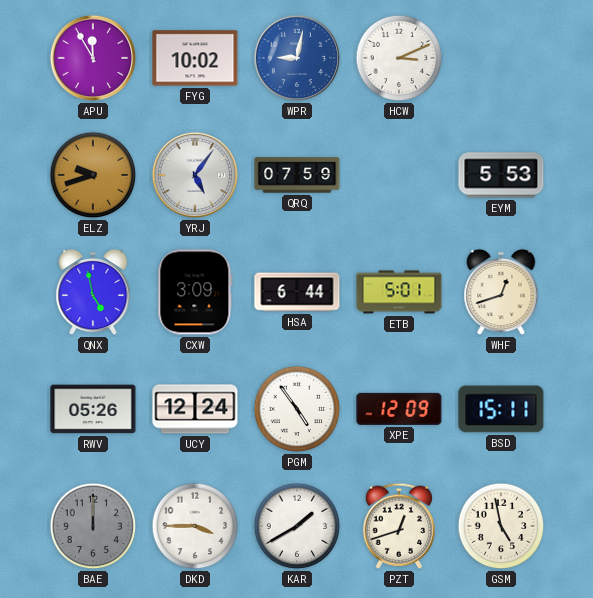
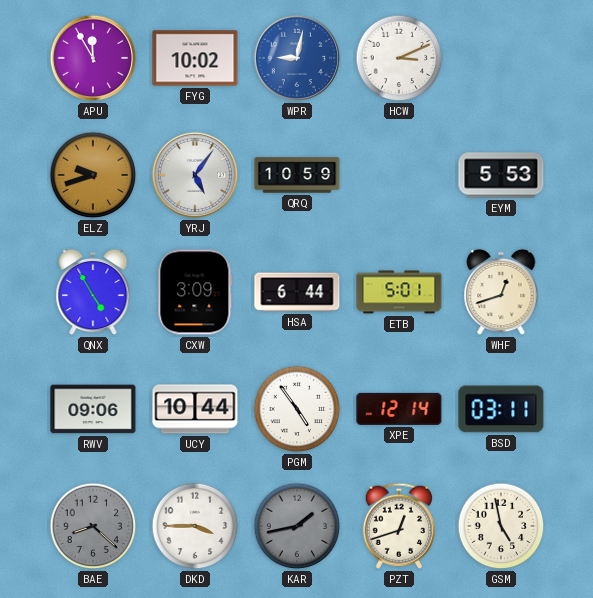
QRQ: 07:59 -> 10:59 (297, 175)
QNX: 4:58 -> 4:55 (93, 292)
RWV: 05:26 -> 09:06 (93, 409)
UCY: 12:24 -> 10:44 (195, 409)
XPE: 12:09 -> 12:14 (399, 409)
BSD: 15:11 -> 03:11 (501, 409)
BAE: 12:00 -> 8:22 (93, 526)
KAR: 1:40 -> 1:43 (297, 526)
KAR dial: white -> grey (297, 526)
